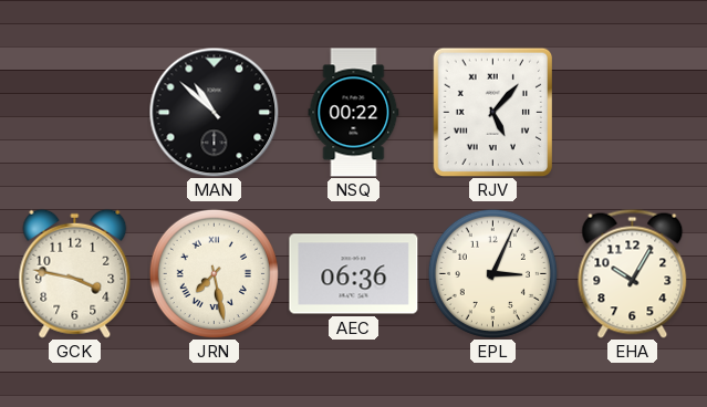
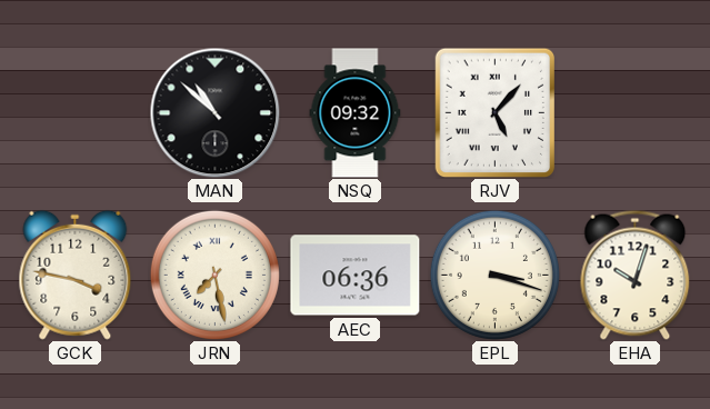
NSQ: 00:22 -> 09:32 (356, 113)
EPL: 3:04 -> 3:18 (494, 275)
EHA: 10:05 -> 10:03 (636, 275)
